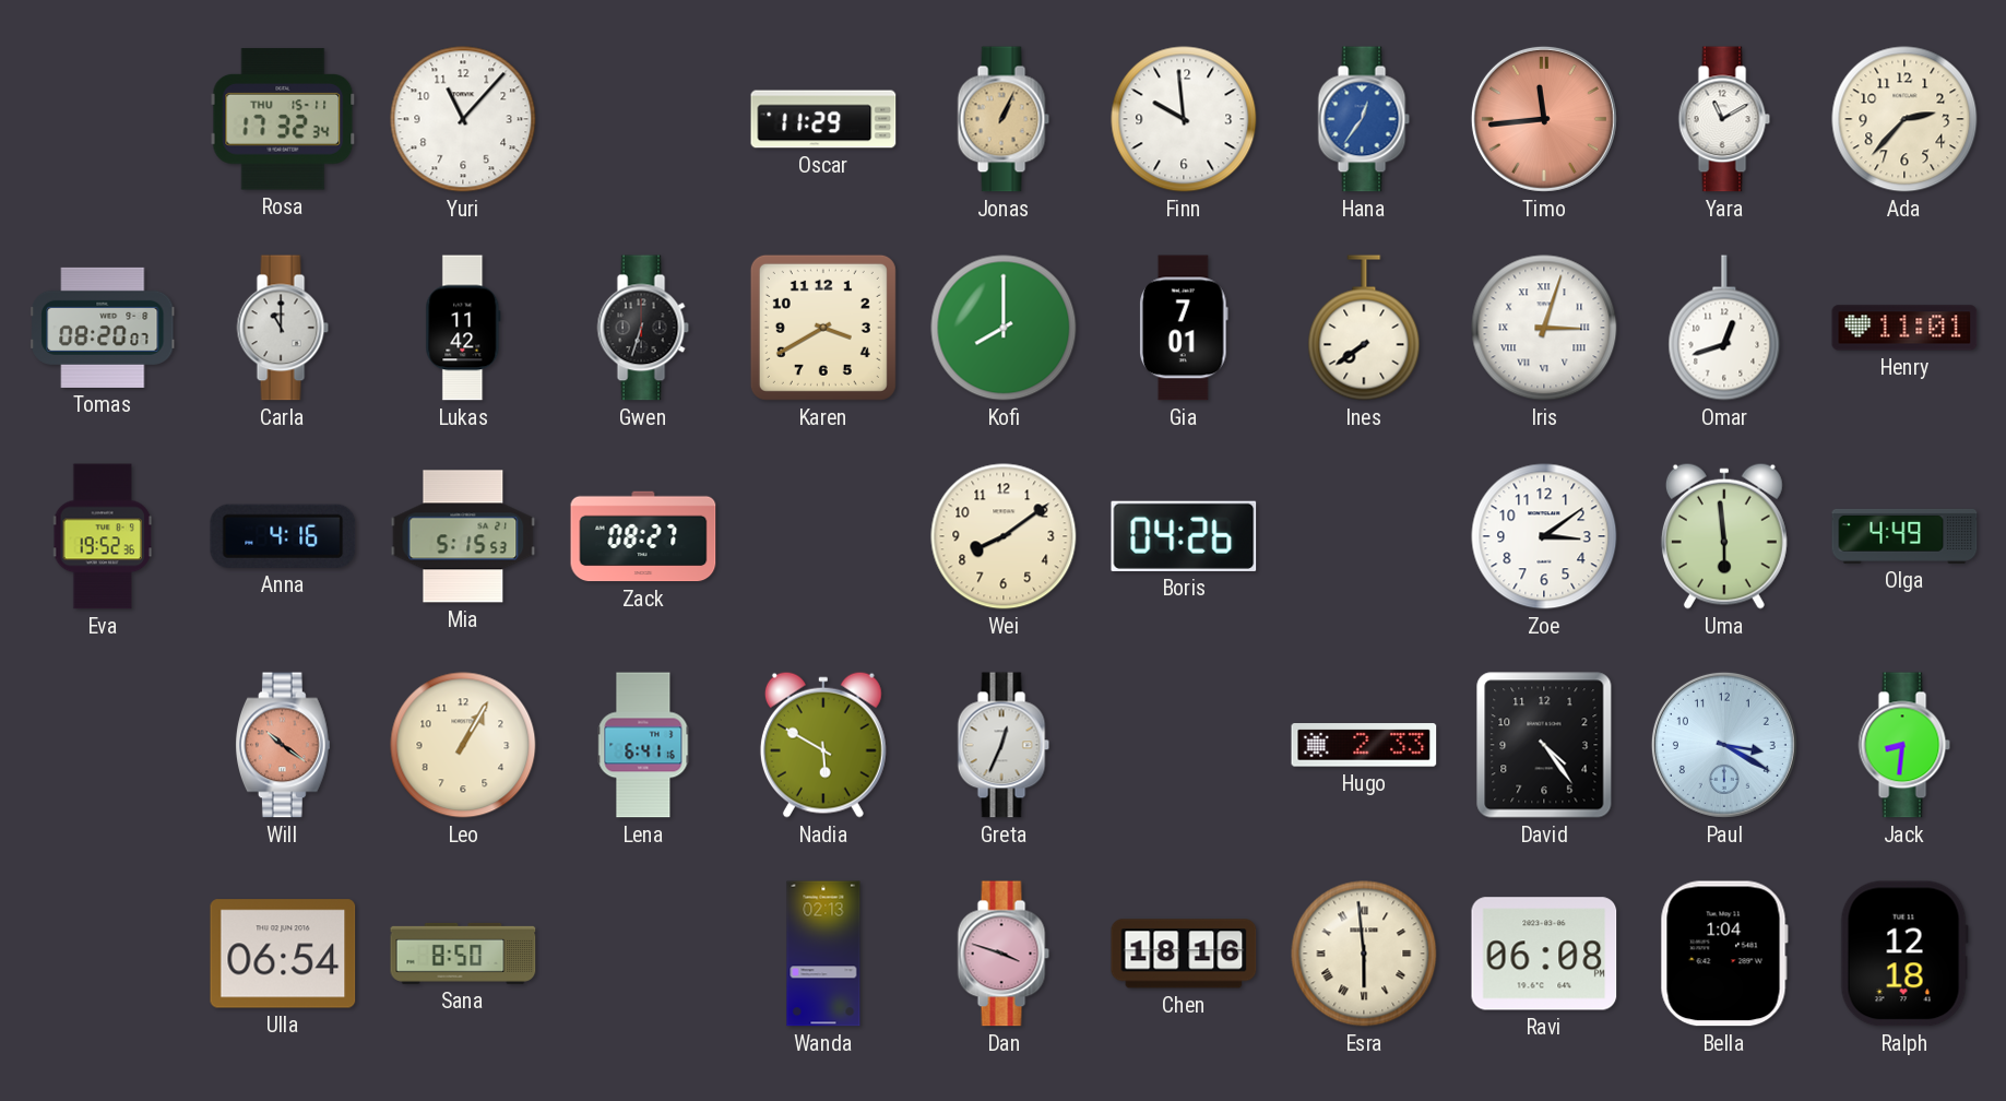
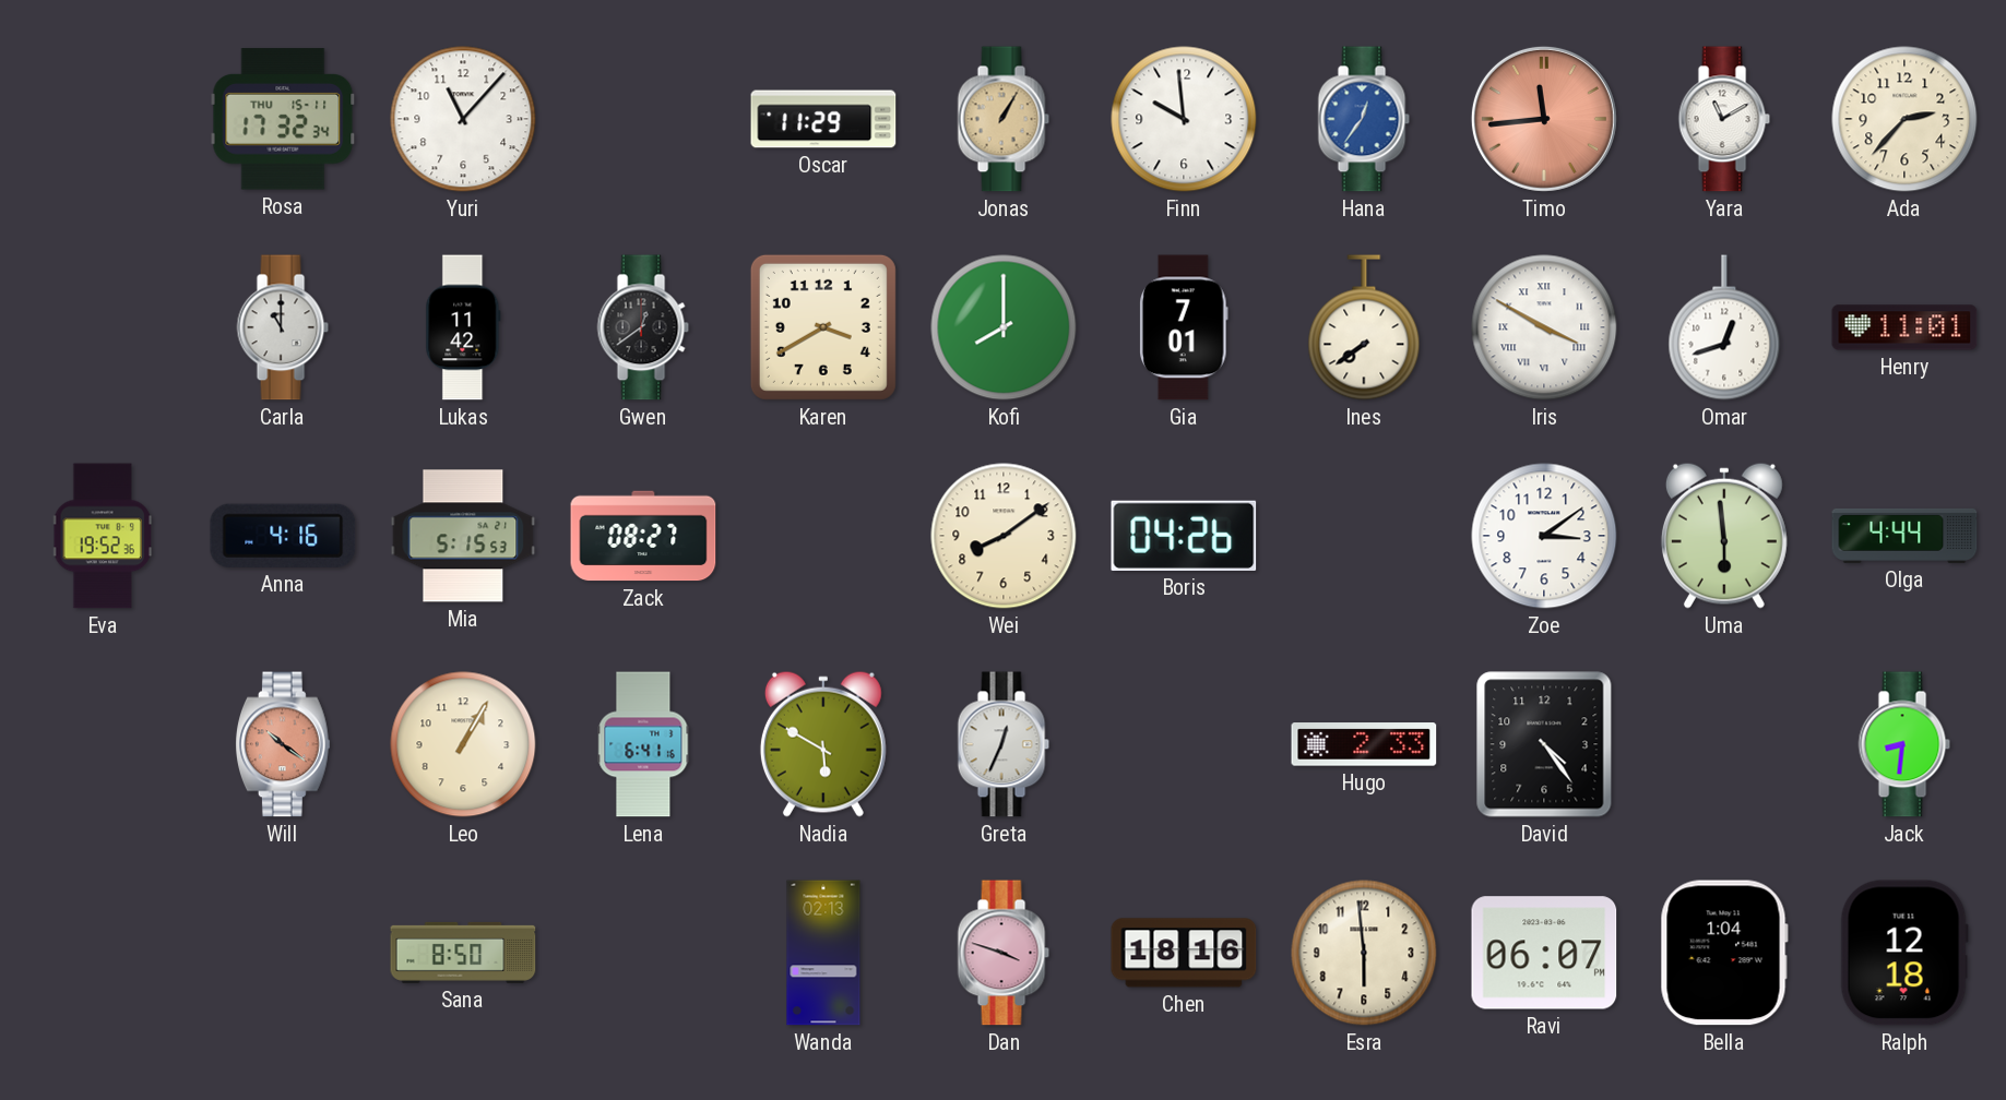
Jonas: 1:04 -> 1:05 (1004, 119)
Tomas: 08:20 -> none (103, 328)
Gwen: 6:33 -> 12:39 (643, 327)
Iris: 3:03 -> 3:50 (1544, 327)
Olga: 4:49 -> 4:44 (1904, 536)
Paul: 3:20 -> none (1724, 745)
Ulla: 06:54 -> none (283, 954)
Esra numerals: Roman -> Arabic (1364, 953)
Ravi: 06:08 -> 06:07 (1544, 953)
